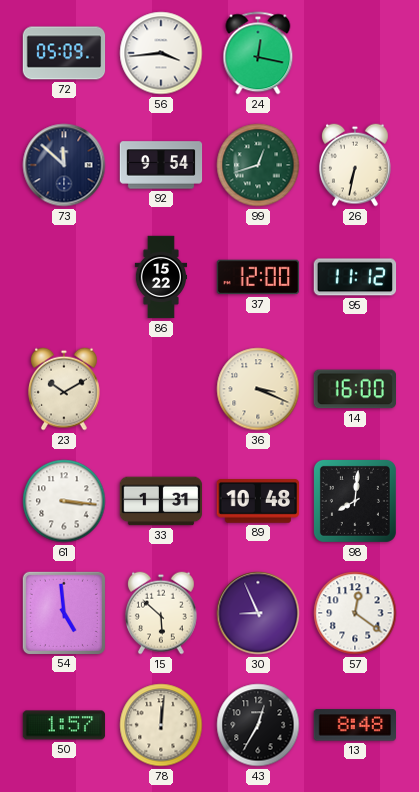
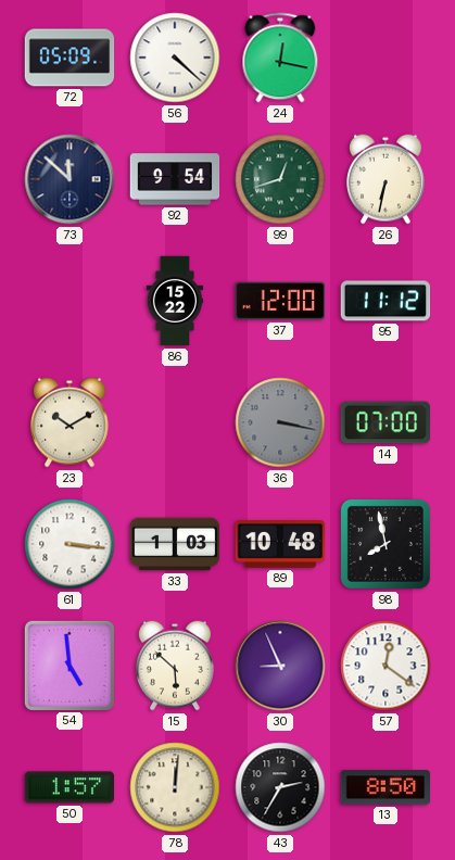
56: 3:44 -> 4:22 (175, 58)
36: 3:19 -> 3:17 (280, 422)
36 dial: cream -> grey (280, 422)
14: 16:00 -> 07:00 (384, 422)
33: 1:31 -> 1:03 (175, 544)
98: 8:01 -> 7:58 (386, 544)
43: 12:35 -> 2:35 (280, 787)
13: 8:48 -> 8:50 (386, 787)
